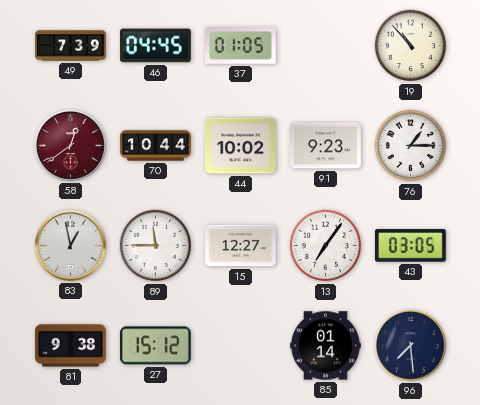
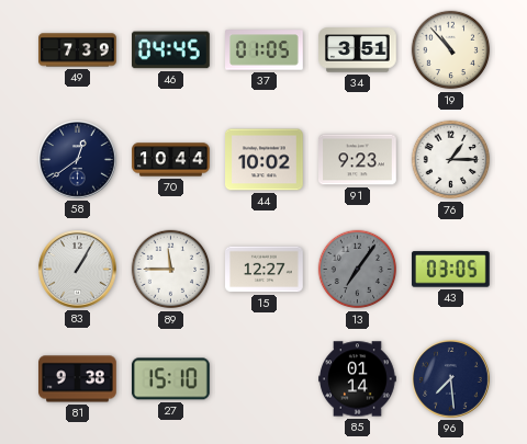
34: none -> 3:51 (358, 50)
58 dial: burgundy -> navy (78, 160)
83: 12:58 -> 1:05 (78, 270)
13 dial: white -> grey (358, 270)
27: 15:12 -> 15:10 (170, 379)
